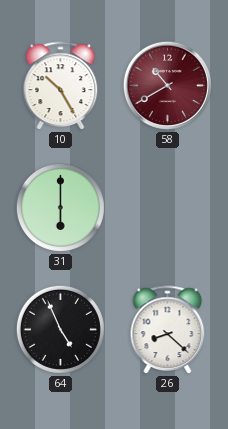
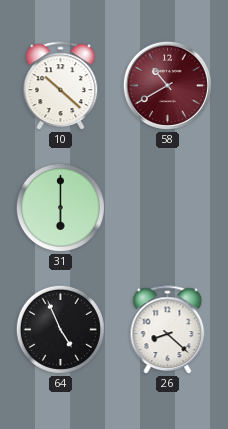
10: 10:25 -> 10:22 (61, 86)
